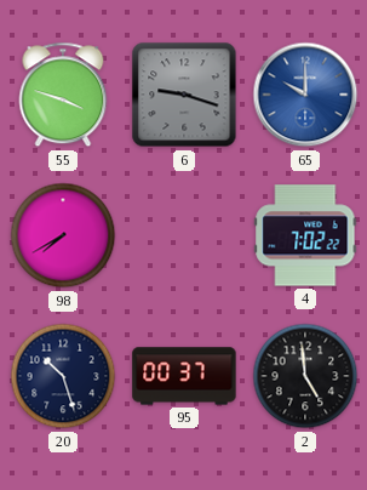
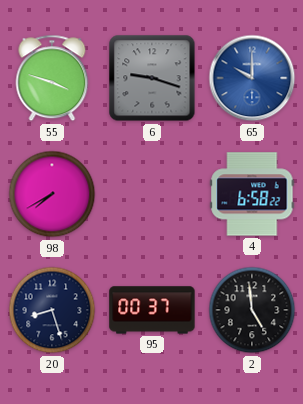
4: 7:02 -> 6:58 (252, 194)
20: 10:27 -> 8:27 (52, 310)
